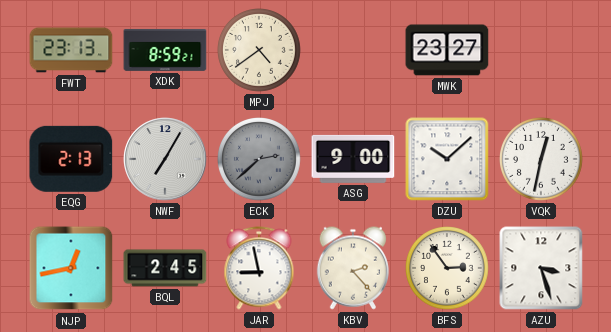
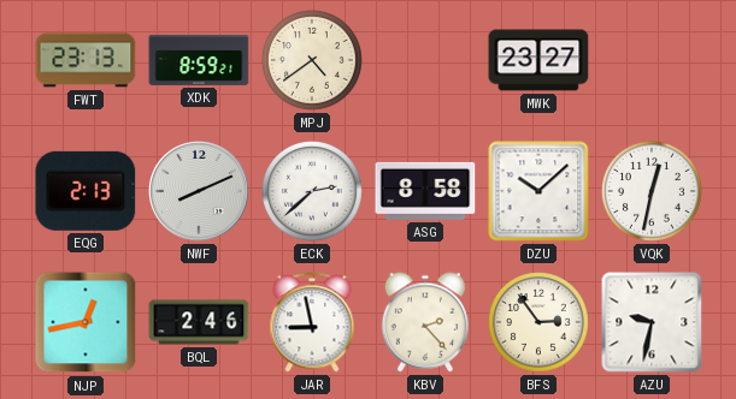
NWF: 7:05 -> 8:11 (199, 191)
ECK dial: grey -> white (313, 192)
ASG: 9:00 -> 8:58 (425, 191)
BQL: 2:45 -> 2:46 (199, 322)
AZU: 3:27 -> 9:32 (652, 322)
